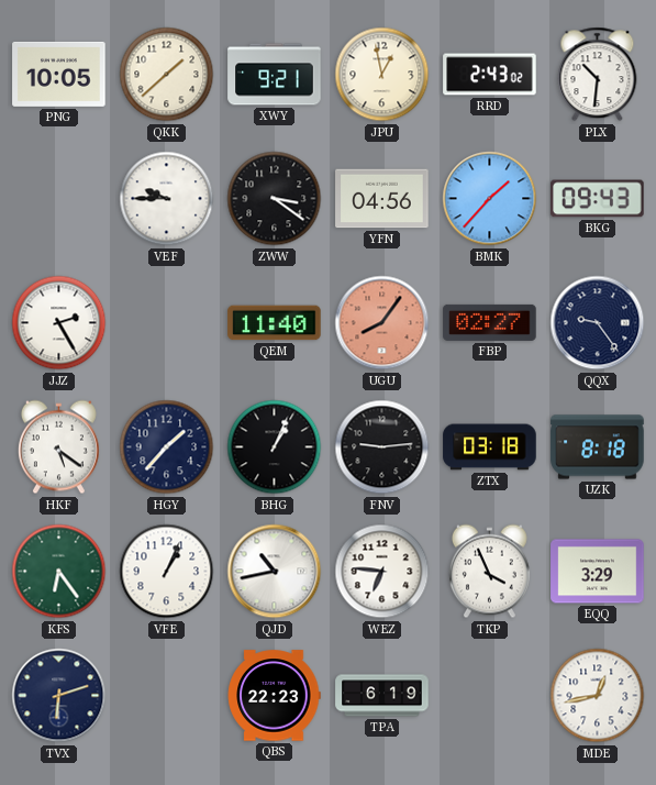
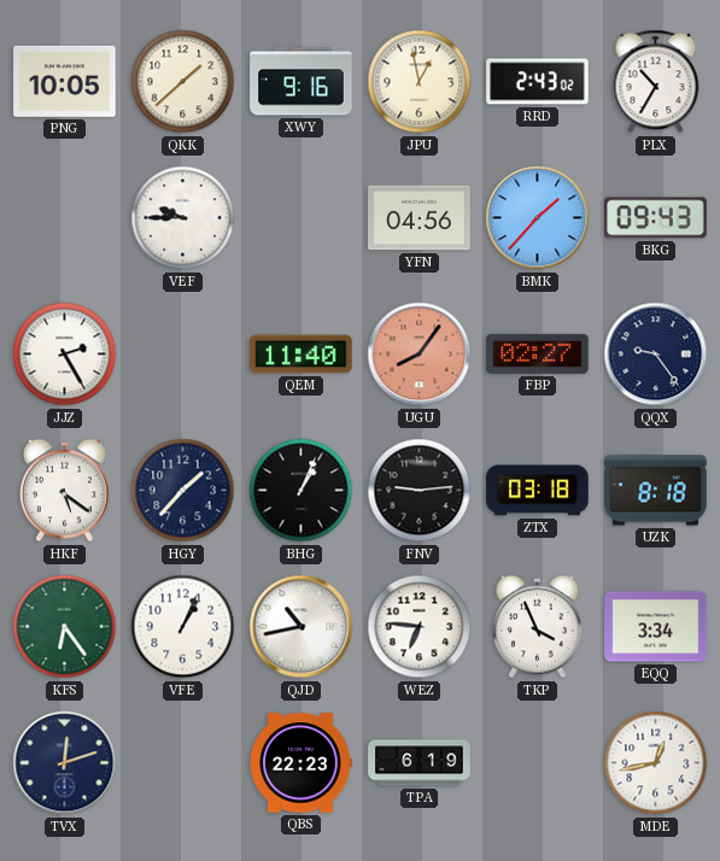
XWY: 9:21 -> 9:16 (302, 82)
PLX: 10:31 -> 10:35 (656, 82)
ZWW: 3:21 -> none (275, 199)
EQQ: 3:29 -> 3:34 (656, 627)
TVX: 6:12 -> 12:12 (65, 763)
